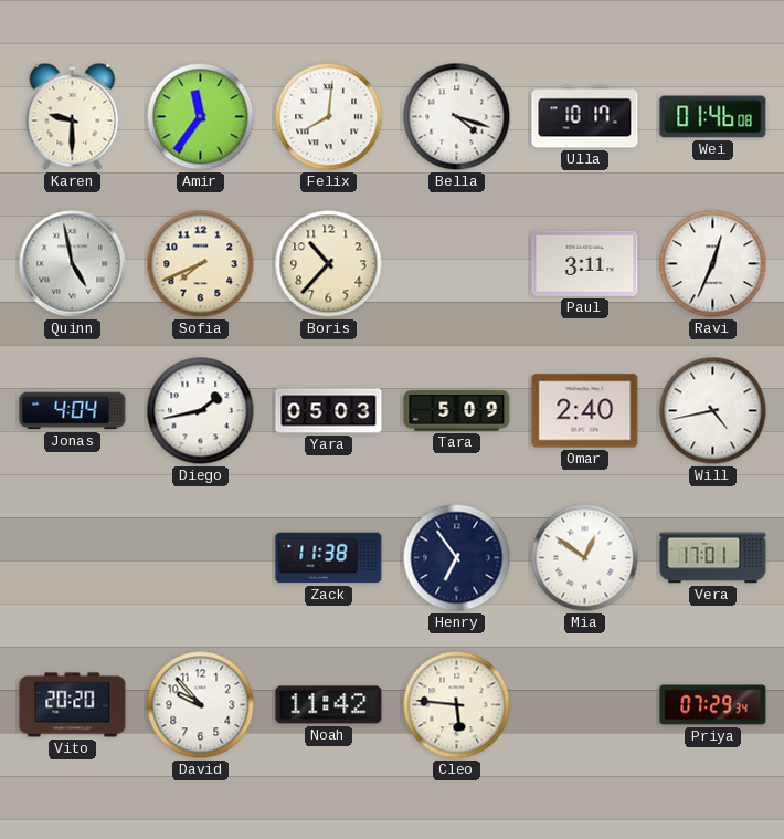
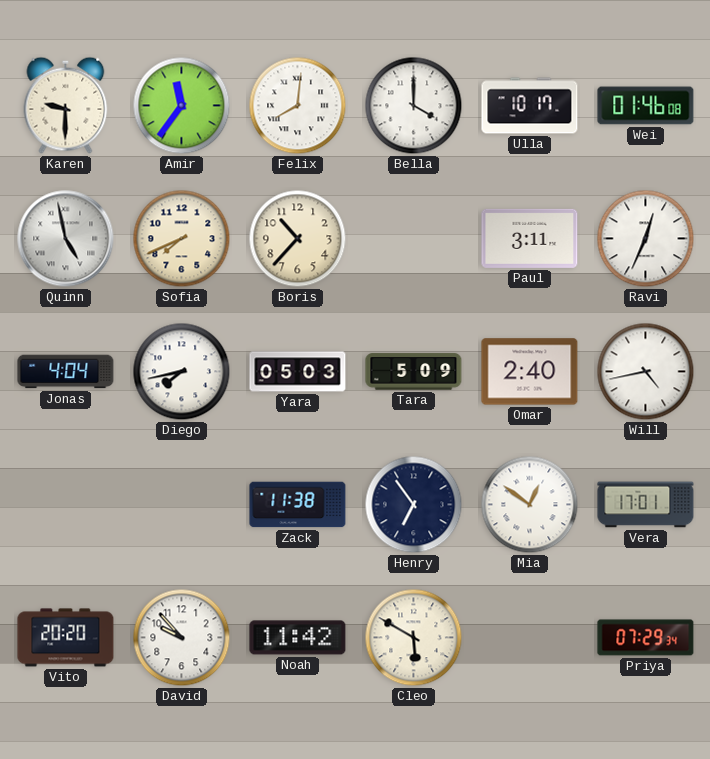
Bella: 4:18 -> 4:00 (414, 106)
Diego: 1:43 -> 7:43 (182, 372)
Cleo: 5:46 -> 5:50 (414, 638)
